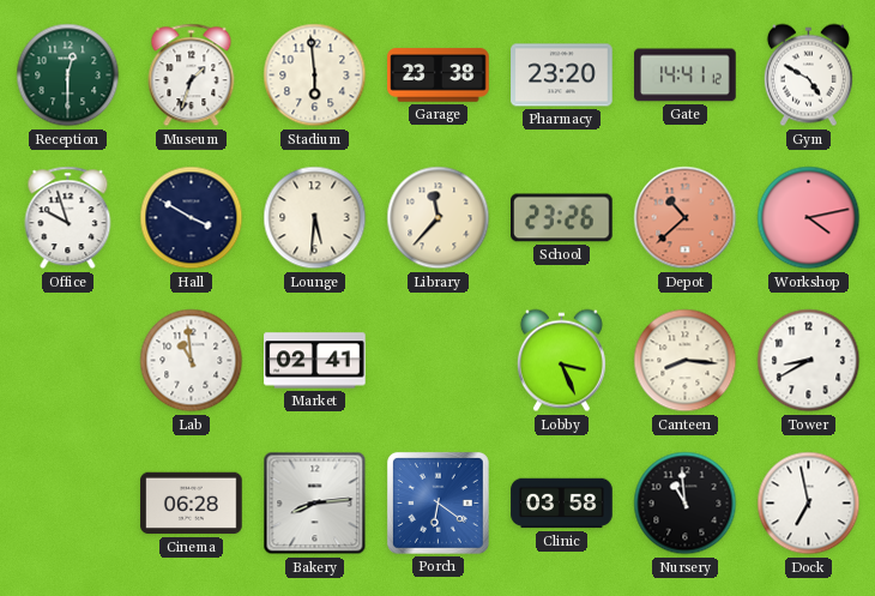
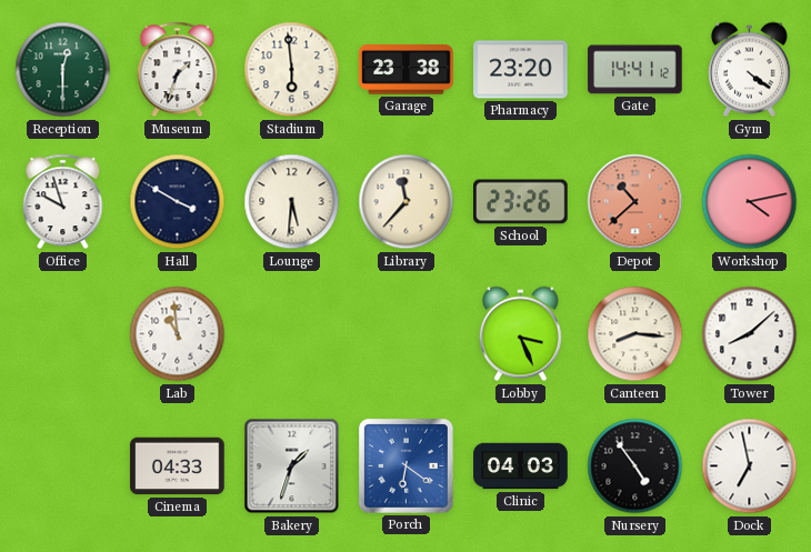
Gym: 4:50 -> 4:21 (749, 70)
Market: 02:41 -> none (315, 361)
Tower: 8:40 -> 8:08 (750, 334)
Cinema: 06:28 -> 04:33 (178, 466)
Bakery: 8:14 -> 1:33 (292, 466)
Clinic: 03:58 -> 04:03 (521, 466)
Nursery: 10:59 -> 4:54 (635, 466)
